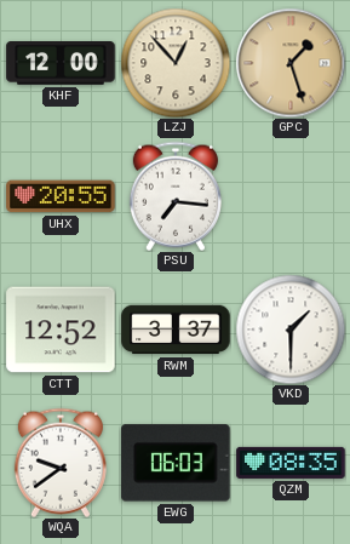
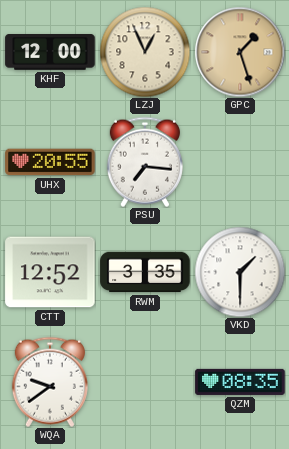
LZJ: 12:53 -> 12:56 (145, 52)
RWM: 3:37 -> 3:35 (145, 272)
EWG: 06:03 -> none (176, 463)
